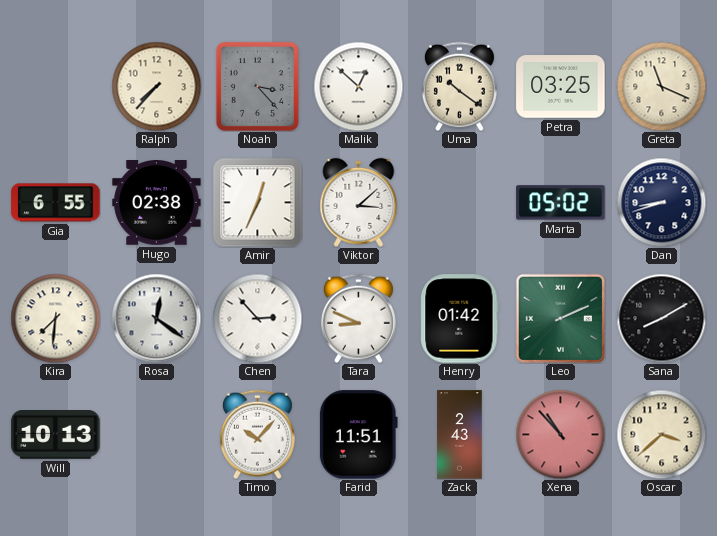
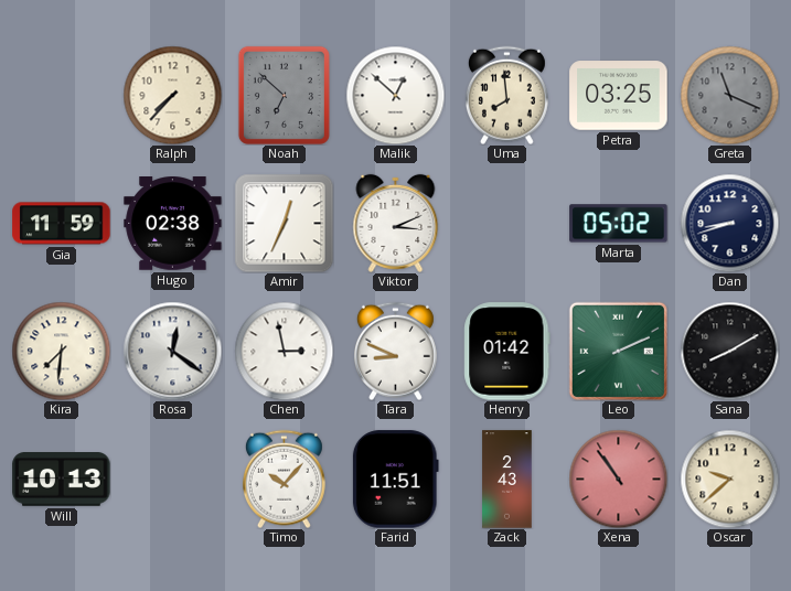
Noah: 3:23 -> 6:52 (284, 95)
Uma: 10:21 -> 7:59 (506, 95)
Greta dial: cream -> grey (729, 95)
Gia: 6:55 -> 11:59 (62, 224)
Viktor: 3:08 -> 3:11 (396, 223)
Chen: 2:53 -> 2:58 (284, 351)
Xena: 10:53 -> 10:54 (618, 479)
Oscar: 3:38 -> 9:38 (729, 479)
